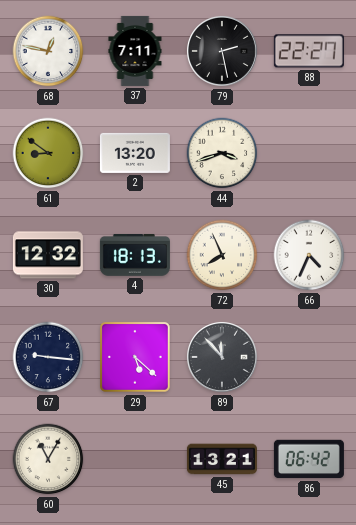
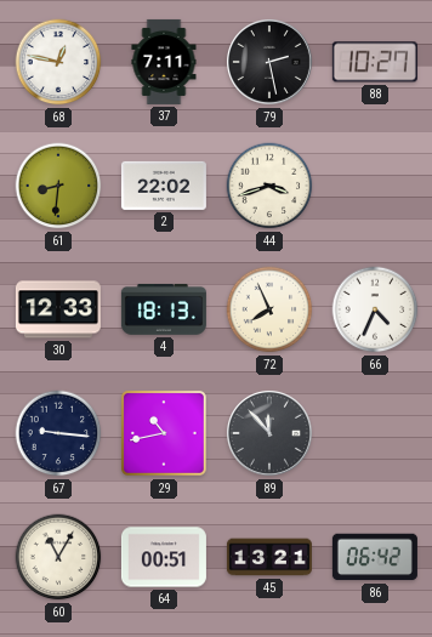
88: 22:27 -> 10:27 (375, 62)
61: 8:51 -> 8:31 (58, 186)
2: 13:20 -> 22:02 (164, 186)
30: 12:32 -> 12:33 (58, 309)
29: 5:22 -> 10:43 (164, 433)
64: none -> 00:51 (164, 557)
